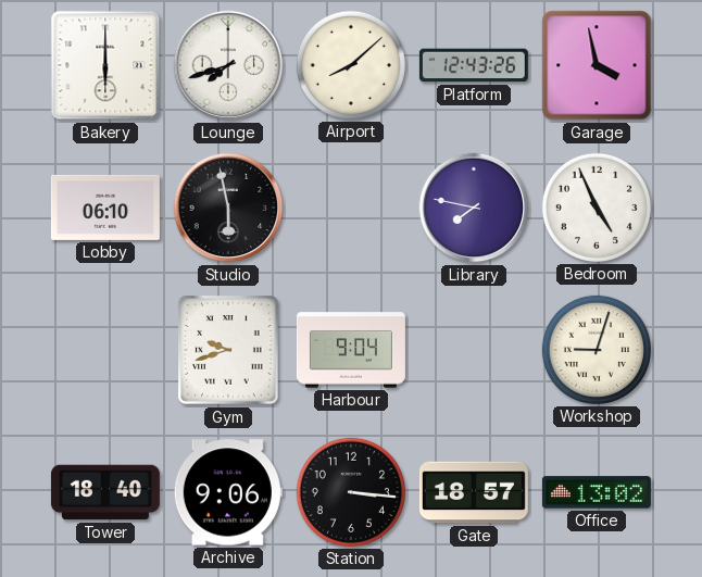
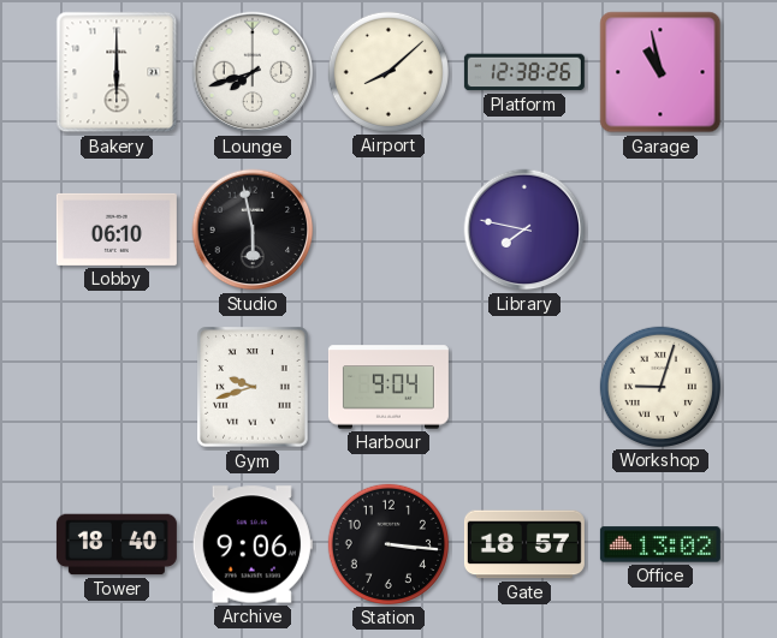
Platform: 12:43 -> 12:38 (524, 72)
Garage: 3:58 -> 10:58 (660, 72)
Bedroom: 4:56 -> none (597, 208)
